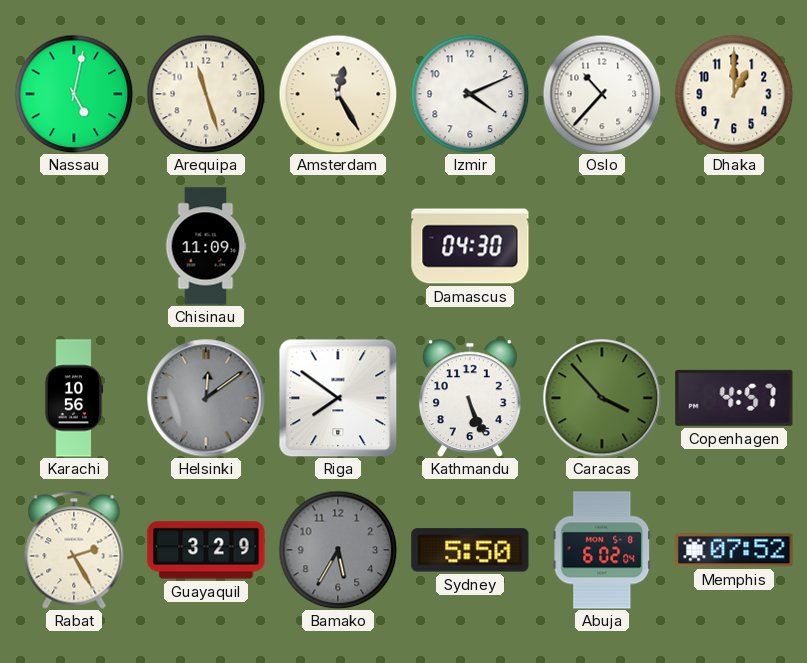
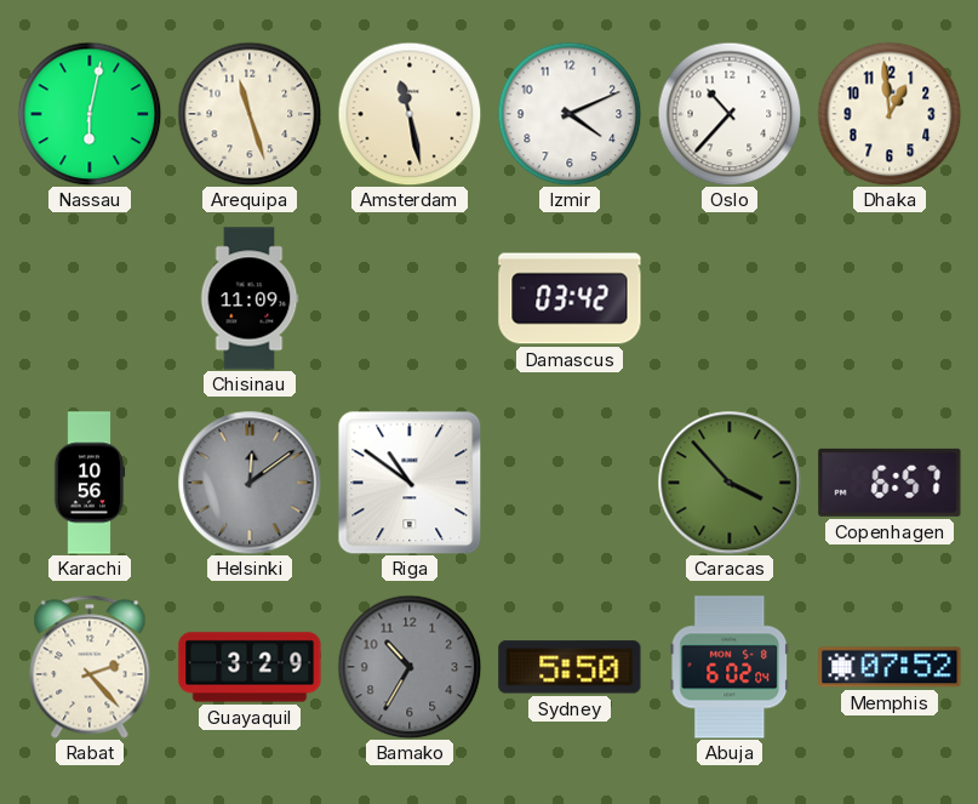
Nassau: 5:02 -> 6:02 (90, 114)
Amsterdam: 12:25 -> 11:28 (410, 114)
Dhaka: 1:00 -> 12:59 (890, 114)
Damascus: 04:30 -> 03:42 (570, 298)
Riga: 7:51 -> 10:51 (410, 483)
Kathmandu: 5:26 -> none (471, 397)
Copenhagen: 4:57 -> 6:57 (890, 483)
Rabat: 2:25 -> 2:23 (90, 667)
Bamako: 5:35 -> 10:35 (410, 667)
